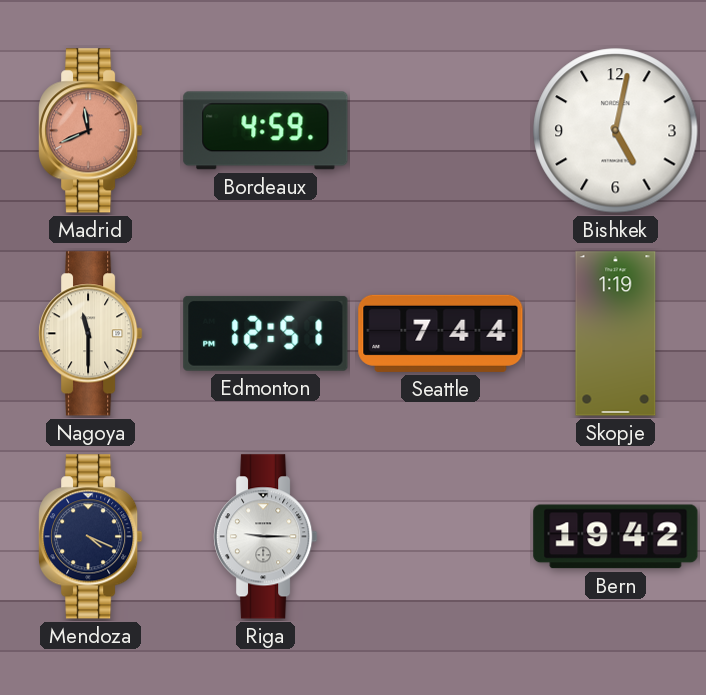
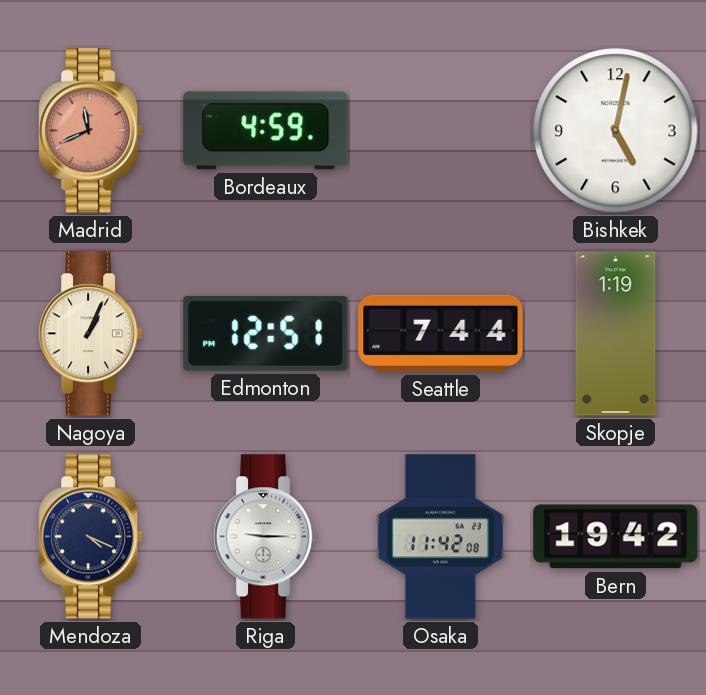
Nagoya: 11:30 -> 1:04 (91, 334)
Osaka: none -> 11:42 (440, 537)
